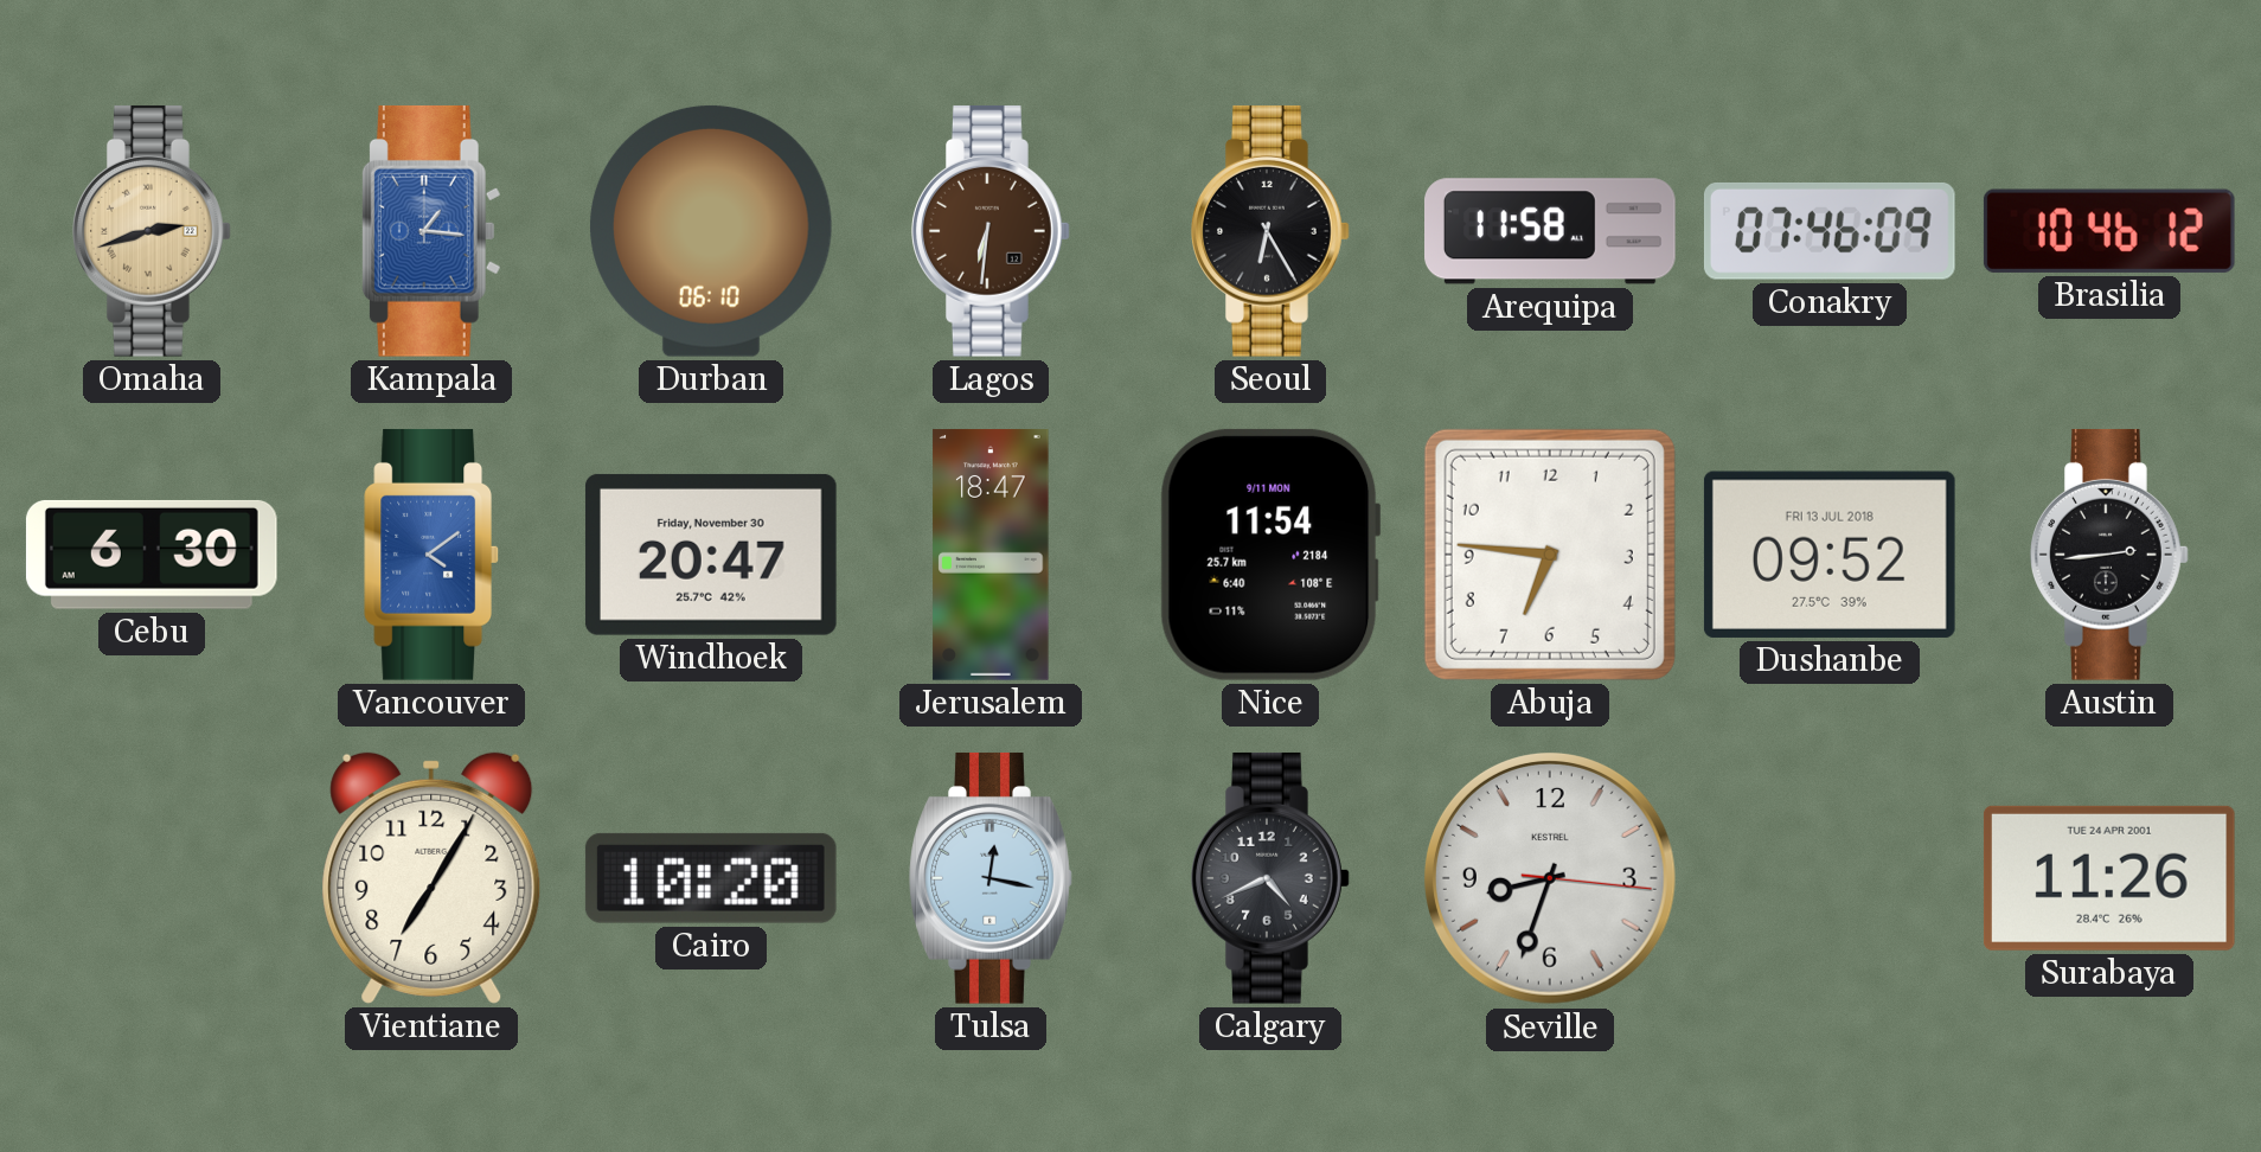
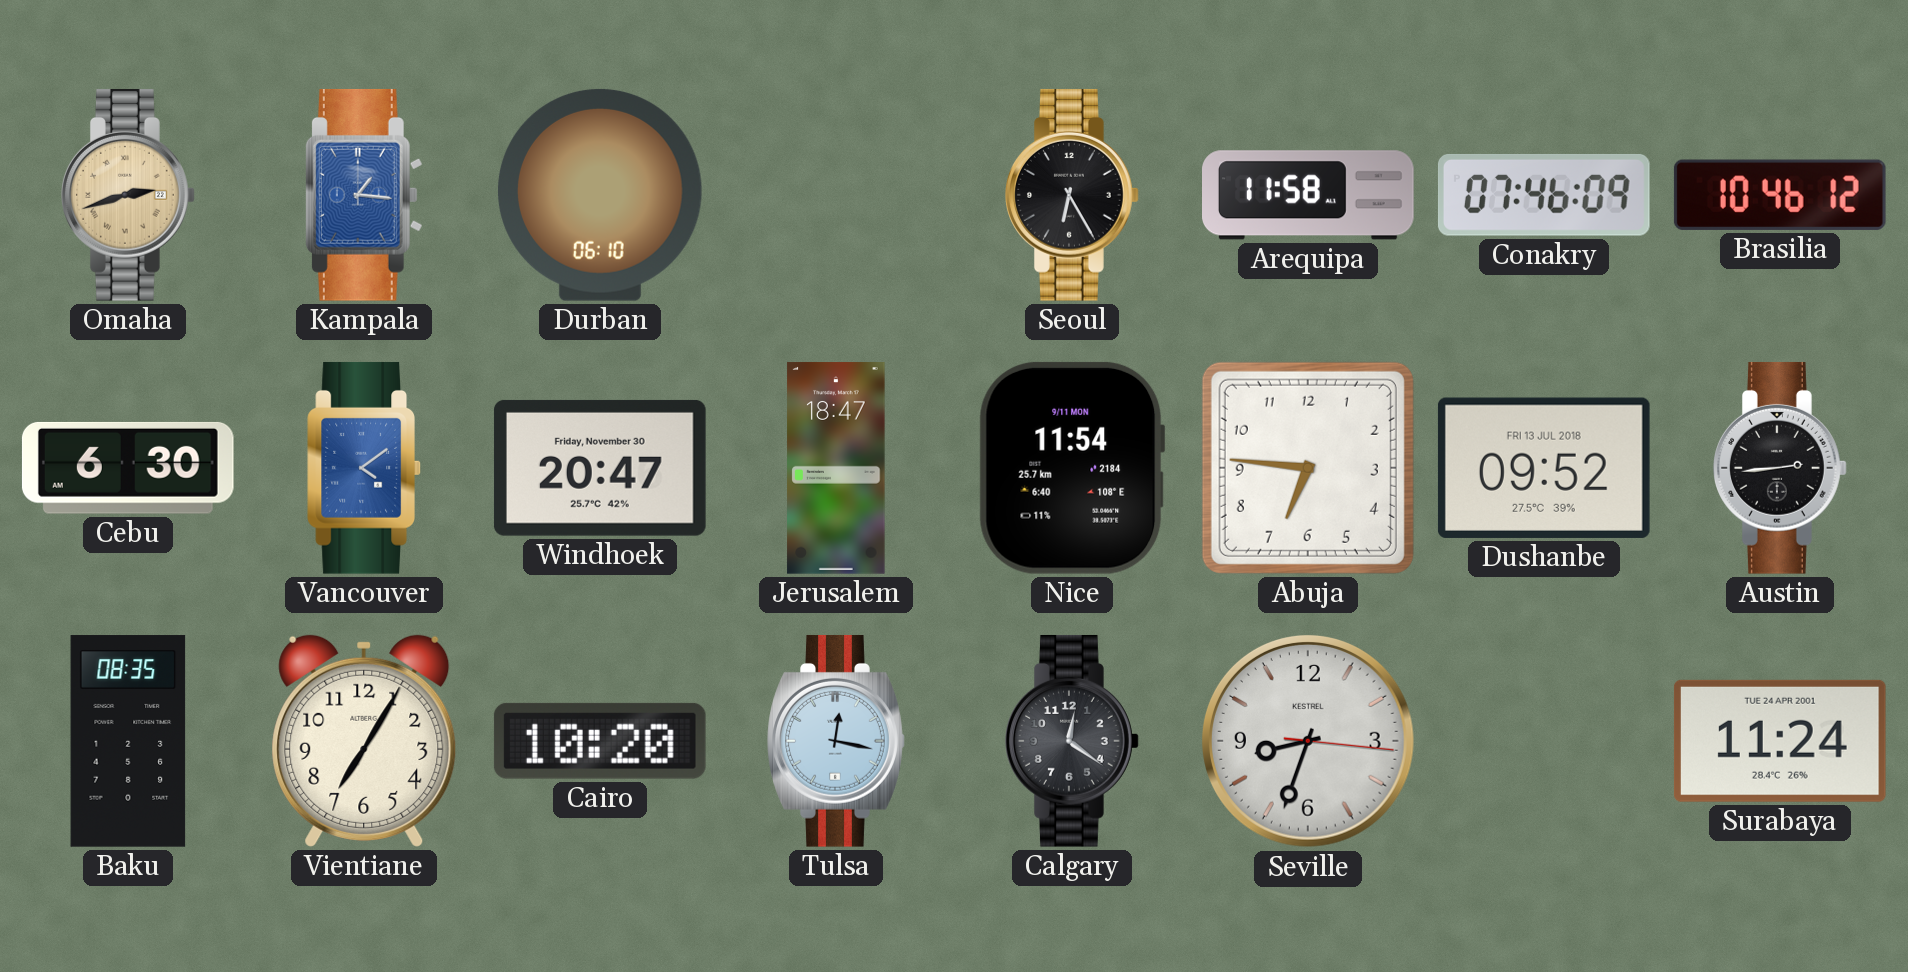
Lagos: 6:31 -> none (992, 231)
Baku: none -> 08:35 (128, 741)
Calgary: 4:41 -> 12:21 (1073, 741)
Surabaya: 11:26 -> 11:24 (1780, 741)
